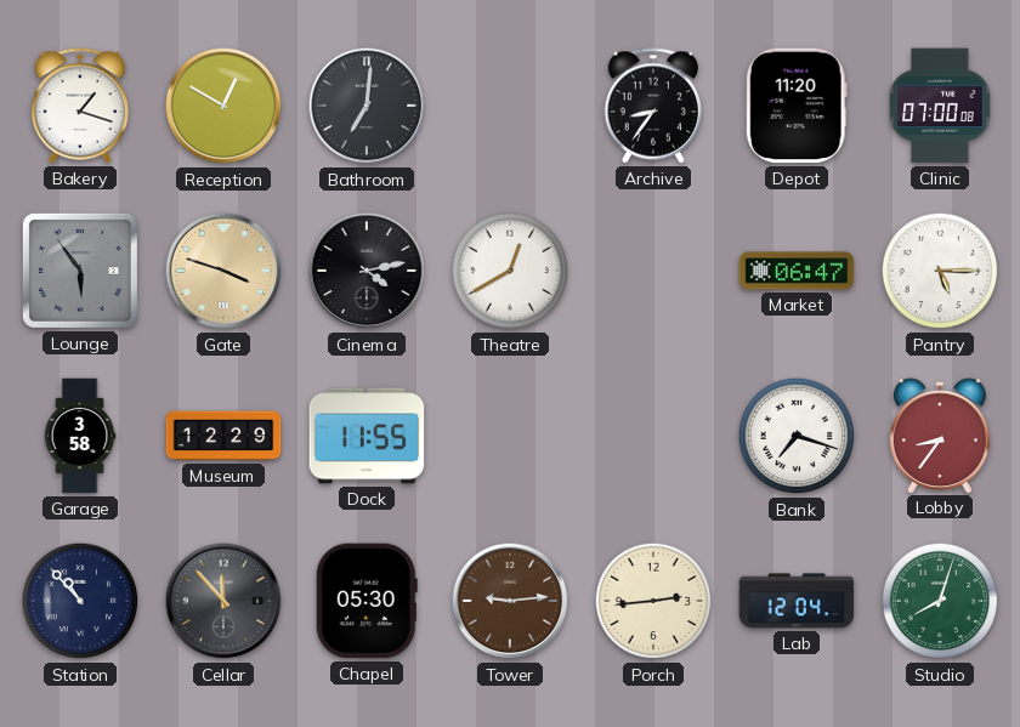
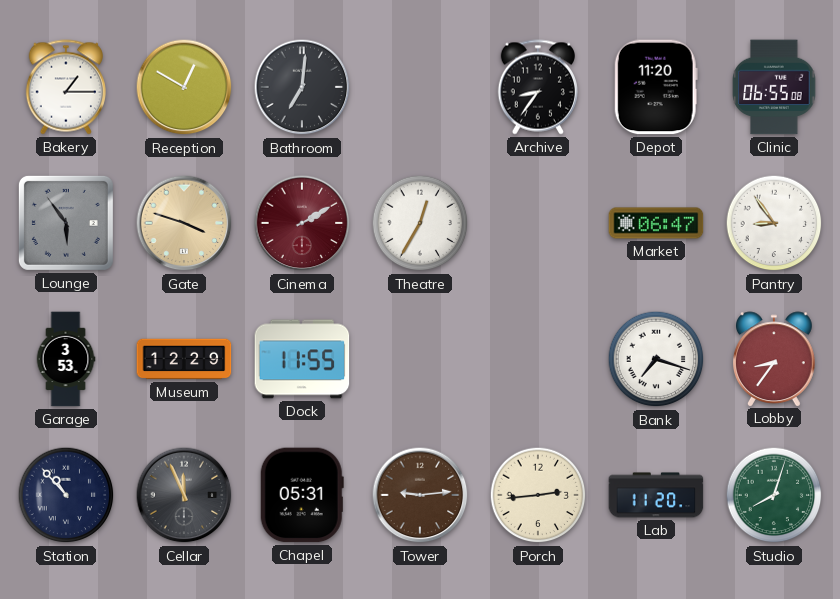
Bakery: 1:18 -> 1:15 (66, 87)
Clinic: 07:00 -> 06:55 (774, 87)
Cinema: 4:13 -> 2:10 (302, 223)
Cinema dial: black -> burgundy (302, 223)
Theatre: 12:40 -> 12:35 (420, 223)
Pantry: 5:15 -> 8:54 (774, 223)
Garage: 3:58 -> 3:53 (66, 359)
Cellar: 11:53 -> 11:56 (184, 495)
Chapel: 05:30 -> 05:31 (302, 495)
Lab: 12:04 -> 11:20 (656, 495)
